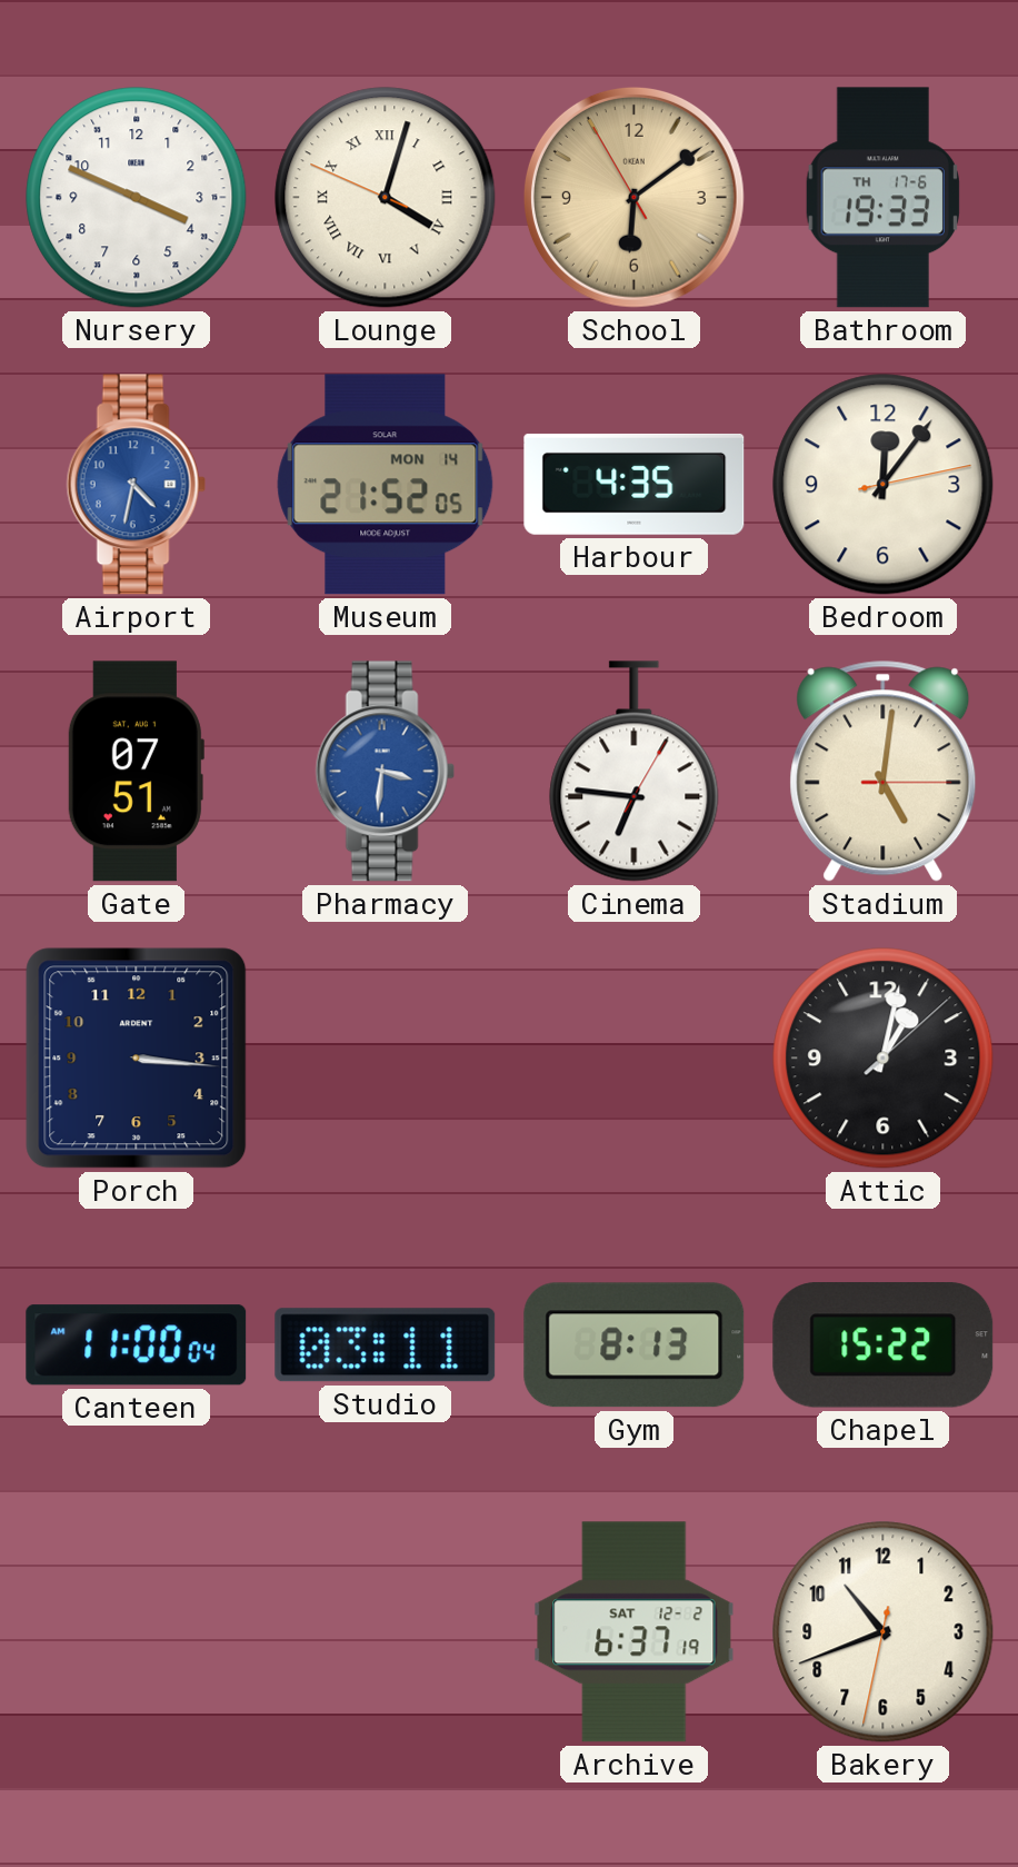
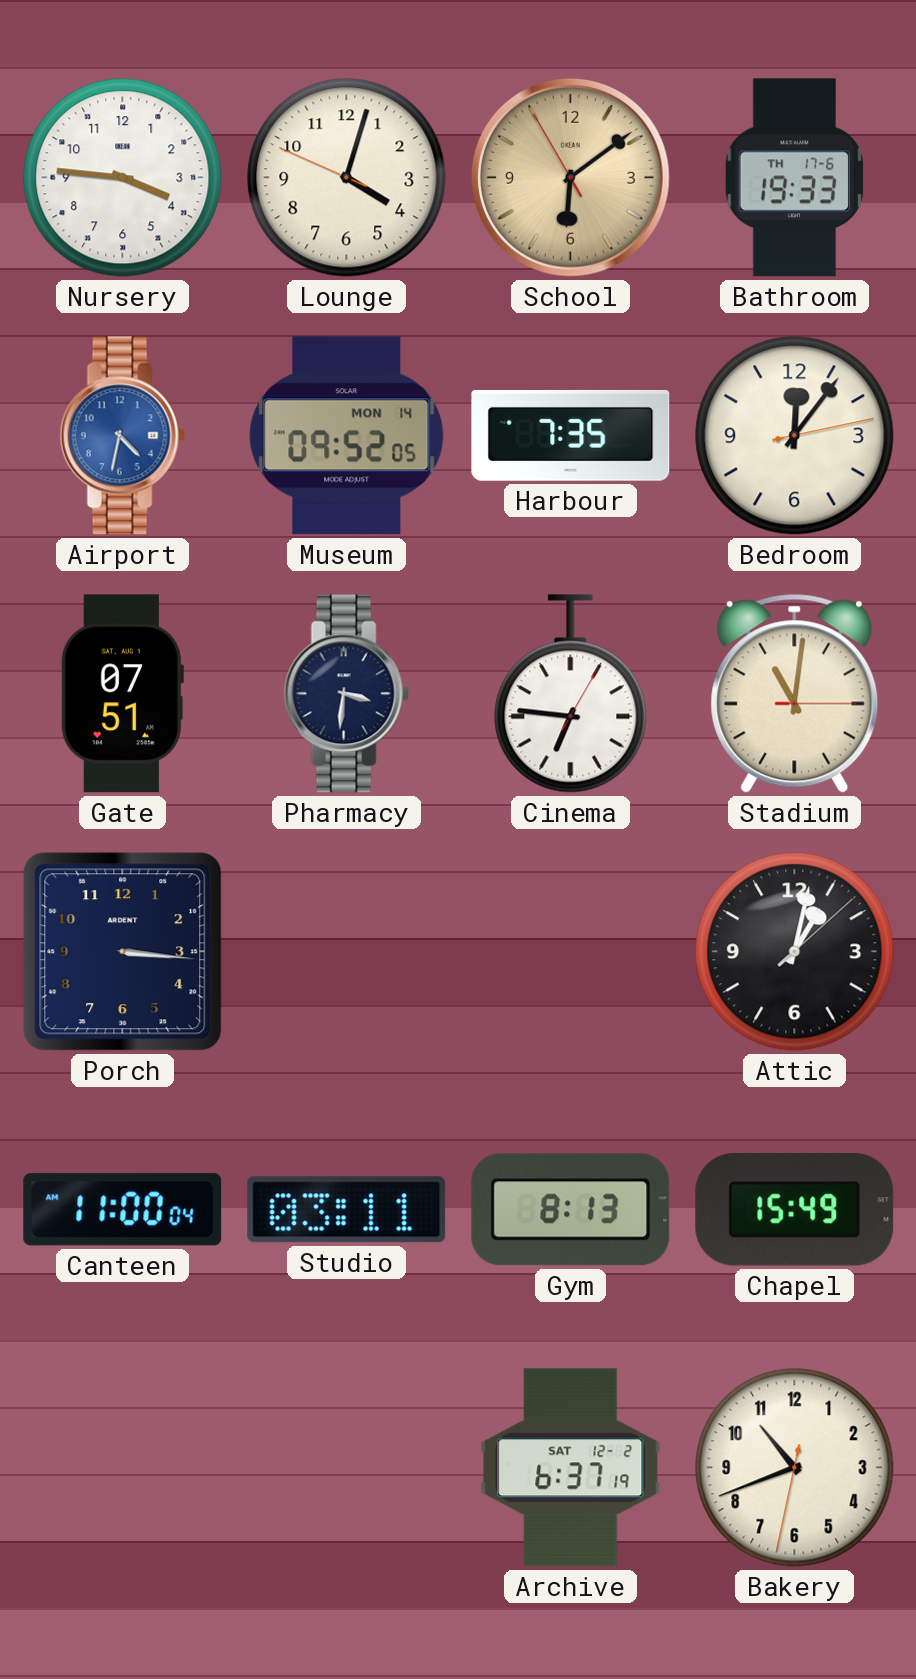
Nursery: 3:49 -> 3:46 (123, 178)
Lounge numerals: Roman -> Arabic (347, 178)
Museum: 21:52 -> 09:52 (347, 436)
Harbour: 4:35 -> 7:35 (571, 435)
Pharmacy dial: blue -> navy (346, 694)
Stadium: 5:01 -> 11:01 (795, 693)
Chapel: 15:22 -> 15:49 (795, 1210)
